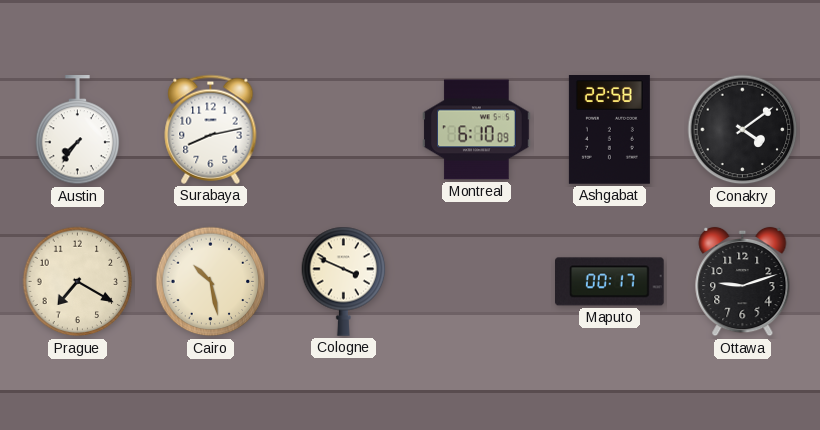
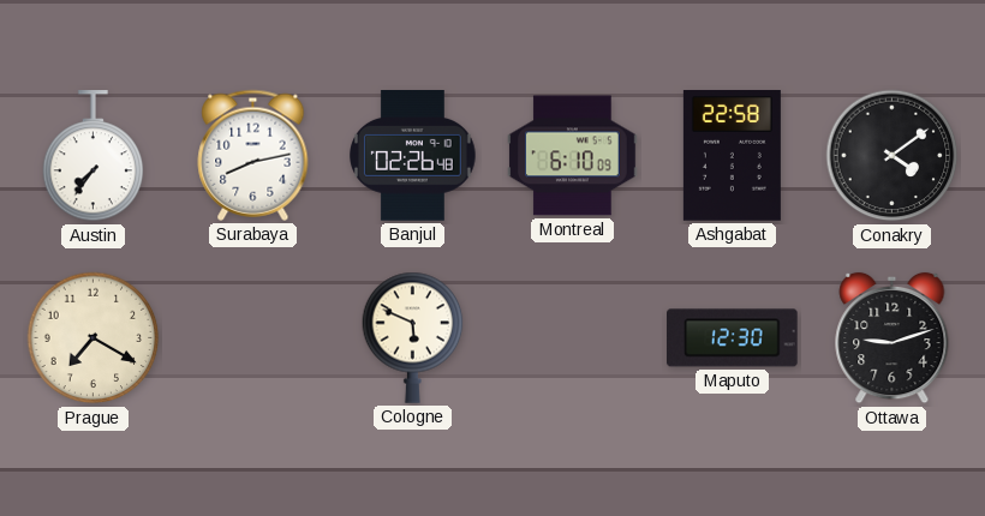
Banjul: none -> 02:26 (413, 156)
Cairo: 10:28 -> none (211, 282)
Cologne: 3:49 -> 5:49 (413, 337)
Maputo: 00:17 -> 12:30 (733, 338)
